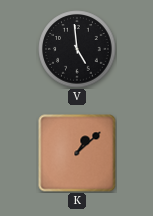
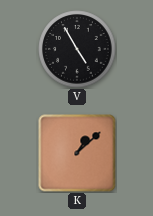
V: 4:59 -> 4:55 (77, 49)
